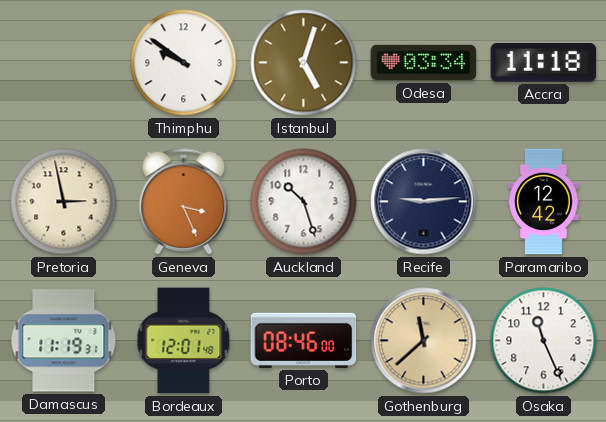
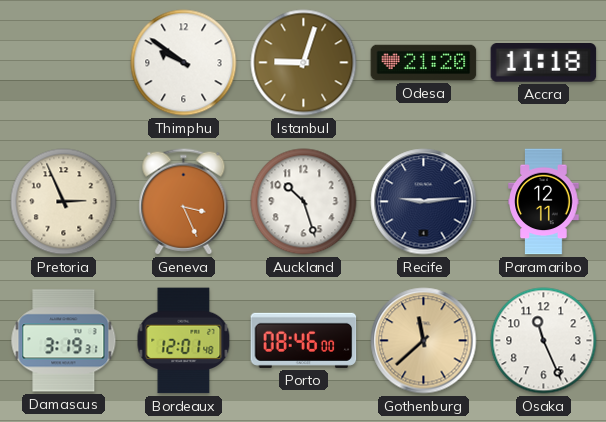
Istanbul: 5:03 -> 9:03 (304, 63)
Odesa: 03:34 -> 21:20 (424, 63)
Pretoria: 2:58 -> 2:56 (64, 202)
Paramaribo: 12:42 -> 12:11 (544, 202)
Damascus: 11:19 -> 3:19 (64, 341)
